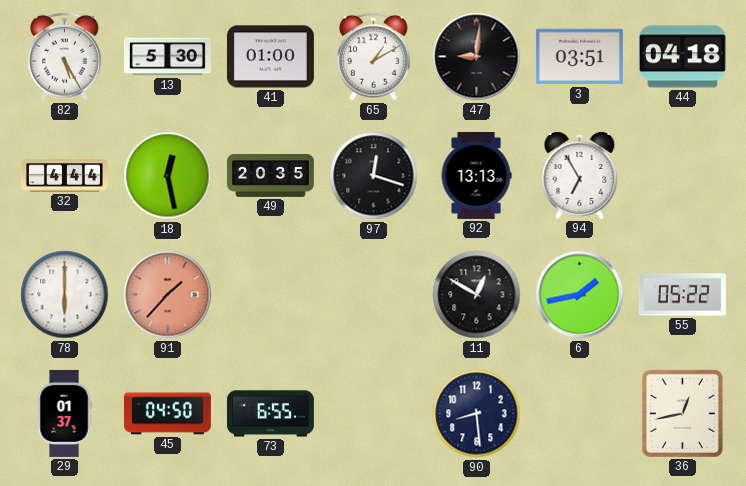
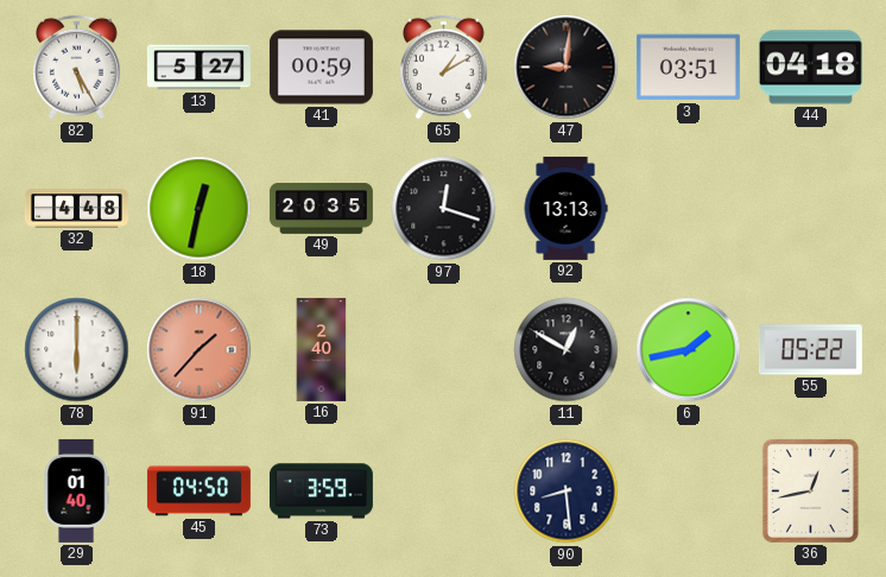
13: 5:30 -> 5:27 (198, 68)
41: 01:00 -> 00:59 (321, 68)
32: 4:44 -> 4:48 (76, 209)
18: 12:28 -> 12:32 (200, 209)
94: 6:55 -> none (580, 176)
16: none -> 2:40 (322, 349)
29: 01:37 -> 01:40 (76, 490)
73: 6:55 -> 3:59 (321, 492)
